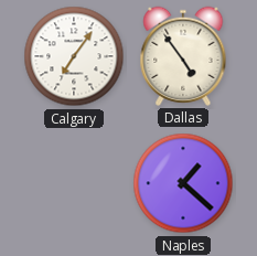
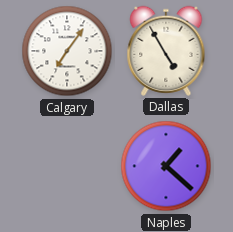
Dallas: 4:54 -> 4:55 (166, 51)
